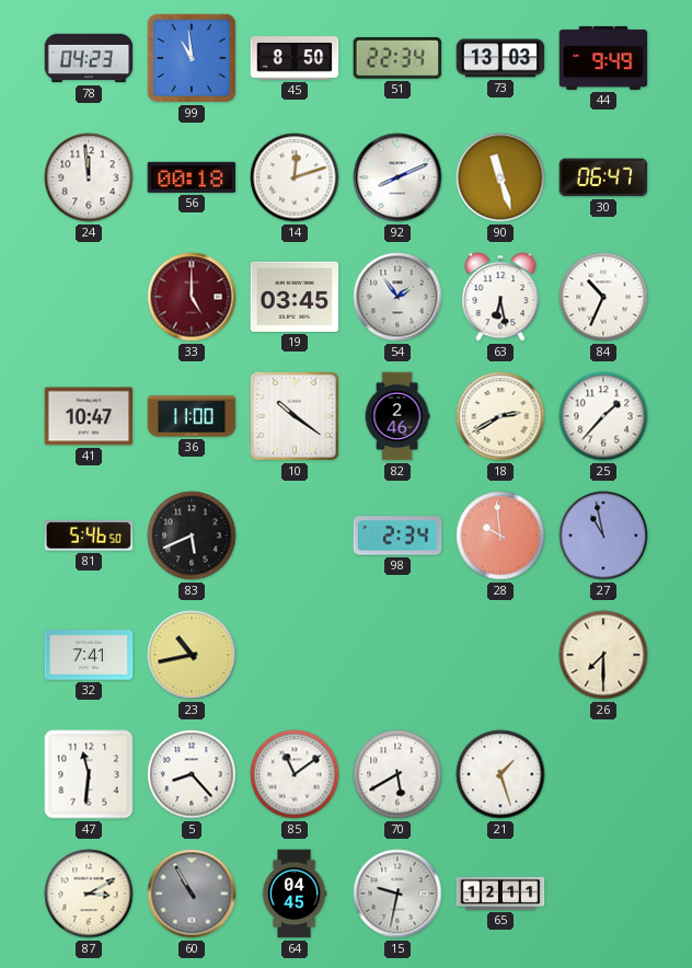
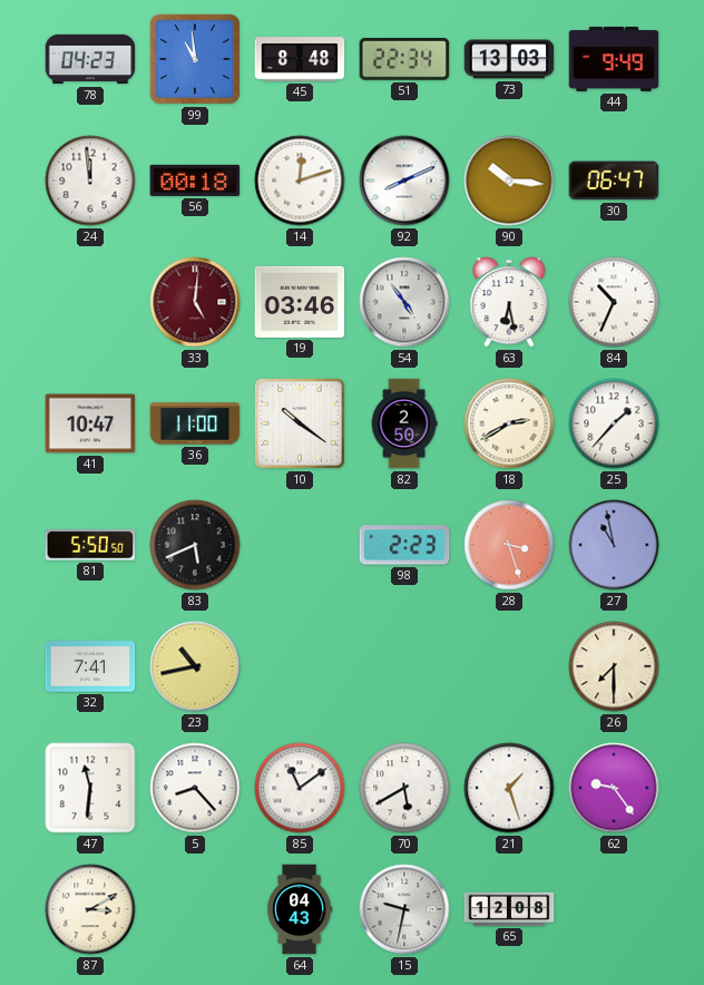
45: 8:50 -> 8:48 (300, 59)
90: 11:27 -> 10:16 (509, 181)
33: 5:00 -> 5:01 (195, 302)
19: 03:45 -> 03:46 (300, 302)
54: 1:54 -> 4:54 (404, 302)
82: 2:46 -> 2:50 (404, 423)
81: 5:46 -> 5:50 (90, 545)
98: 2:34 -> 2:23 (404, 545)
28: 9:59 -> 3:27 (509, 545)
62: none -> 9:24 (614, 788)
60: 10:55 -> none (192, 894)
64: 04:45 -> 04:43 (300, 909)
65: 12:11 -> 12:08 (509, 909)
